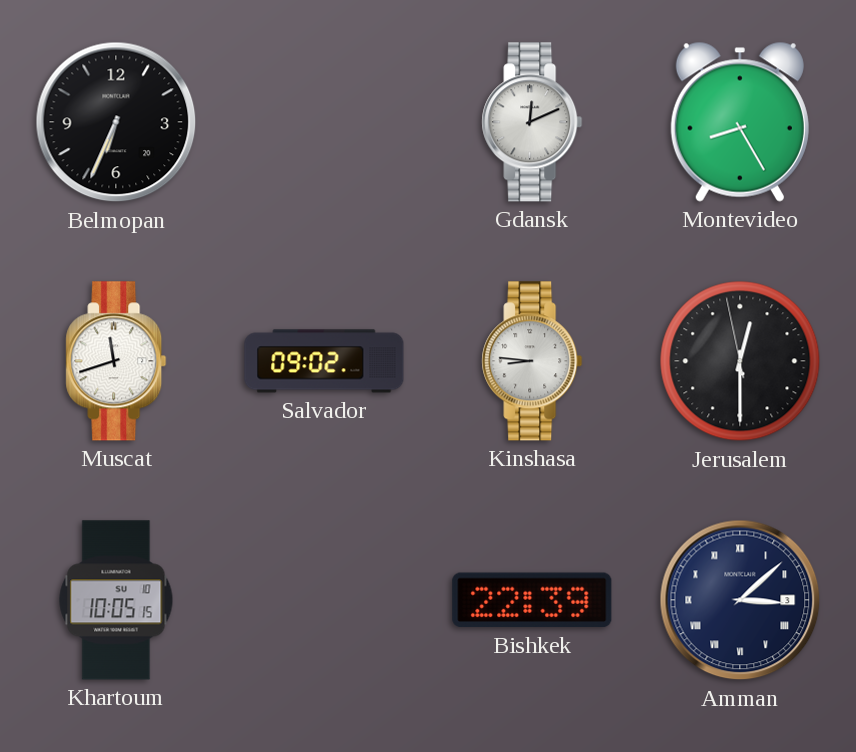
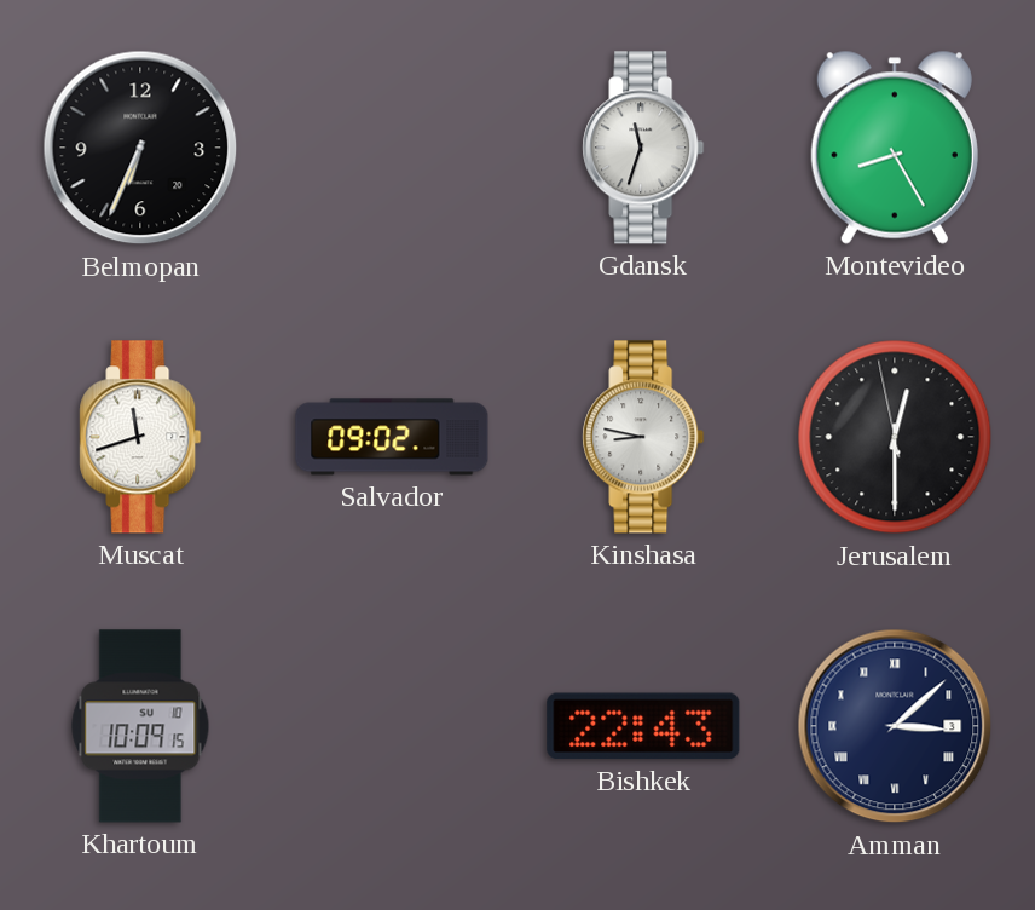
Gdansk: 12:11 -> 11:33 (643, 148)
Kinshasa: 8:46 -> 8:47 (643, 437)
Khartoum: 10:05 -> 10:09 (140, 726)
Bishkek: 22:39 -> 22:43 (643, 726)
